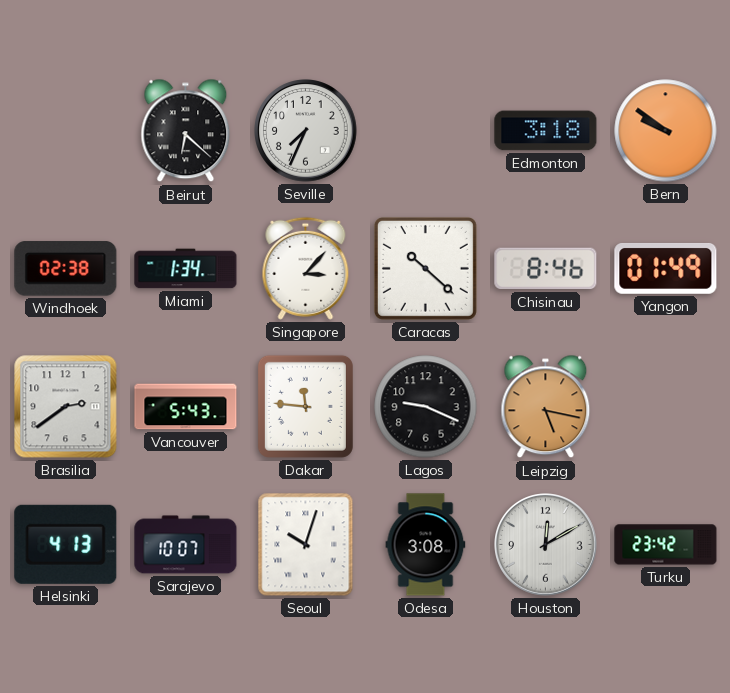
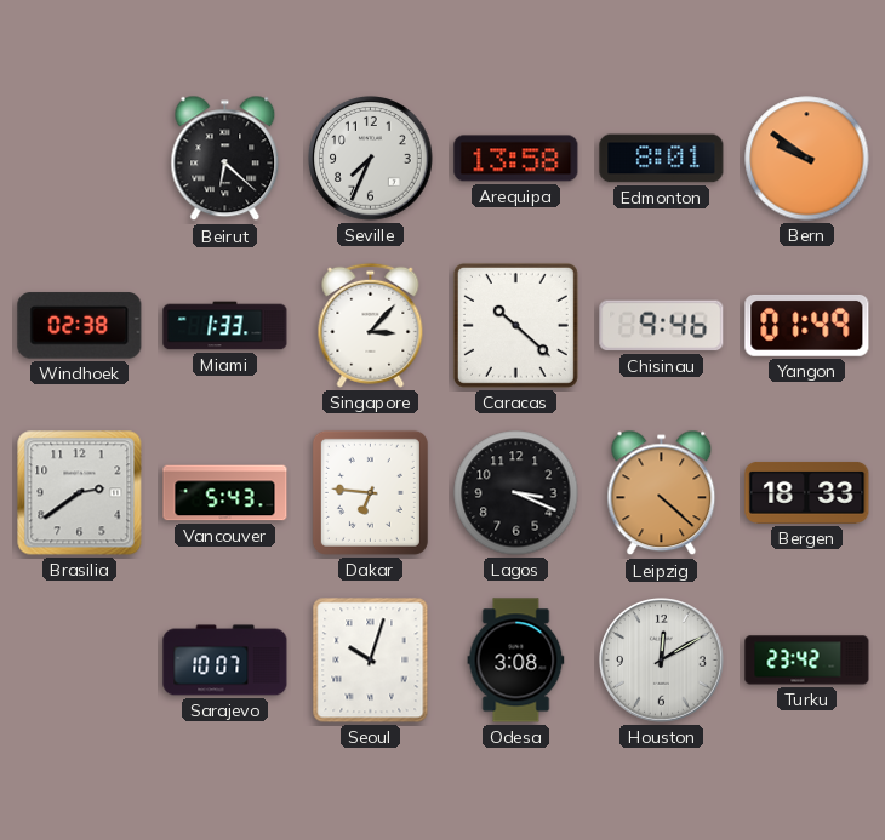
Arequipa: none -> 13:58 (516, 159)
Edmonton: 3:18 -> 8:01 (662, 159)
Miami: 1:34 -> 1:33 (225, 326)
Chisinau: 8:46 -> 9:46 (662, 326)
Dakar: 11:46 -> 6:46 (370, 492)
Lagos: 9:19 -> 3:19 (516, 493)
Leipzig: 5:17 -> 4:22 (662, 493)
Bergen: none -> 18:33 (807, 493)
Helsinki: 4:13 -> none (66, 544)
